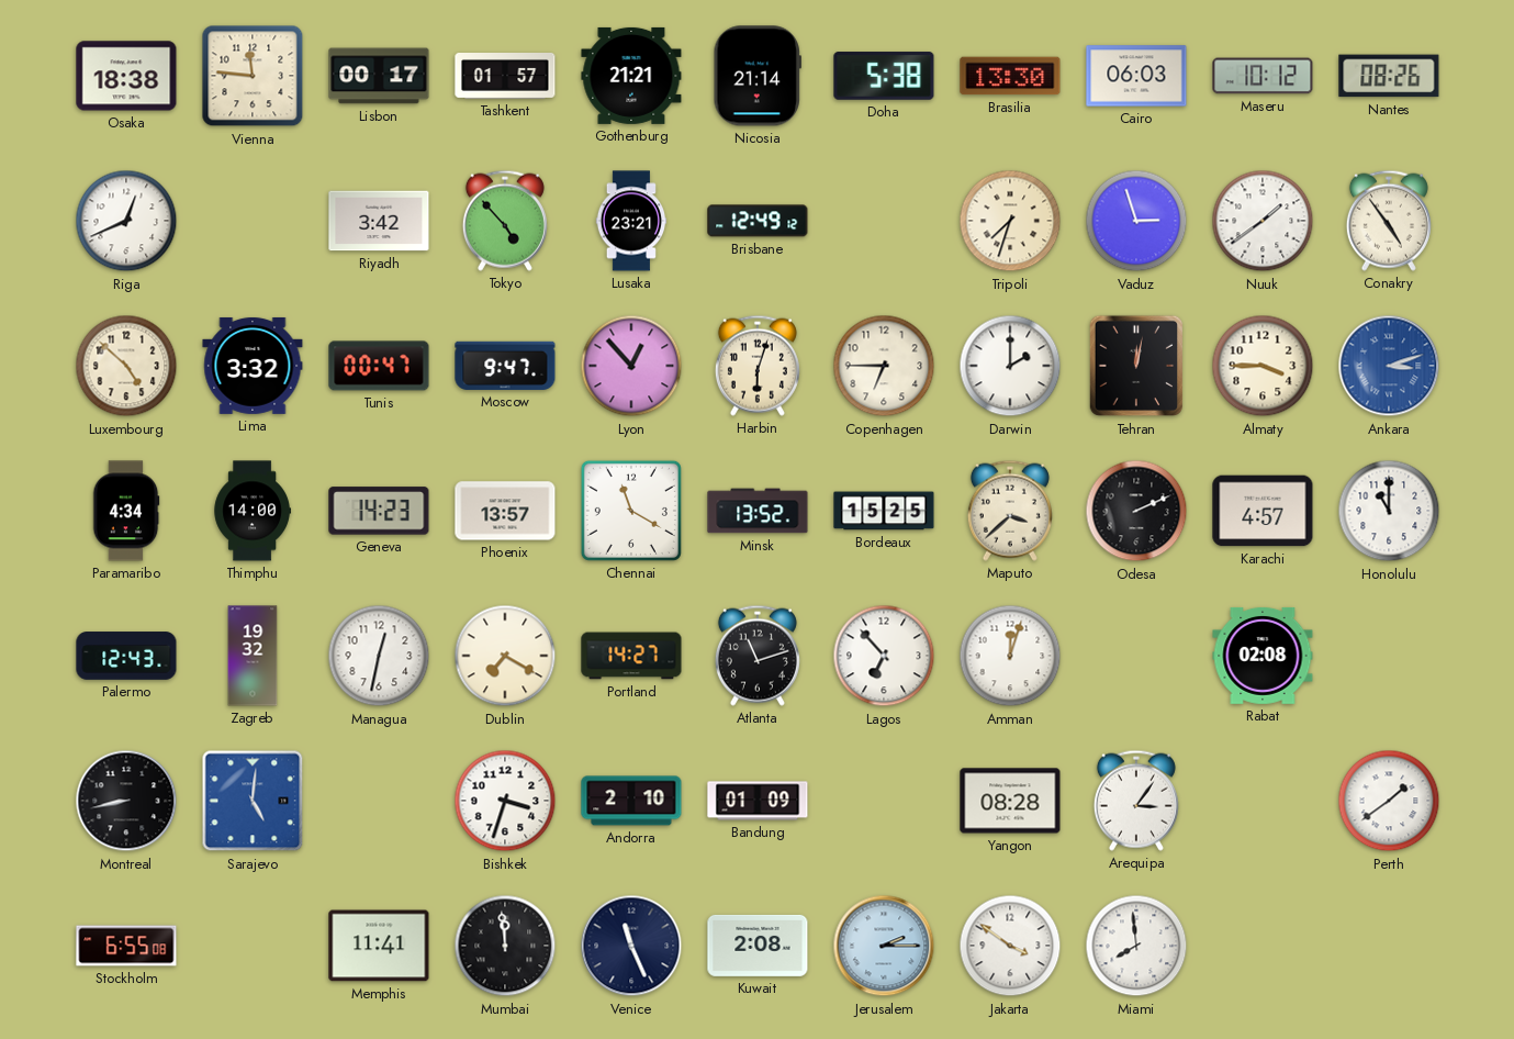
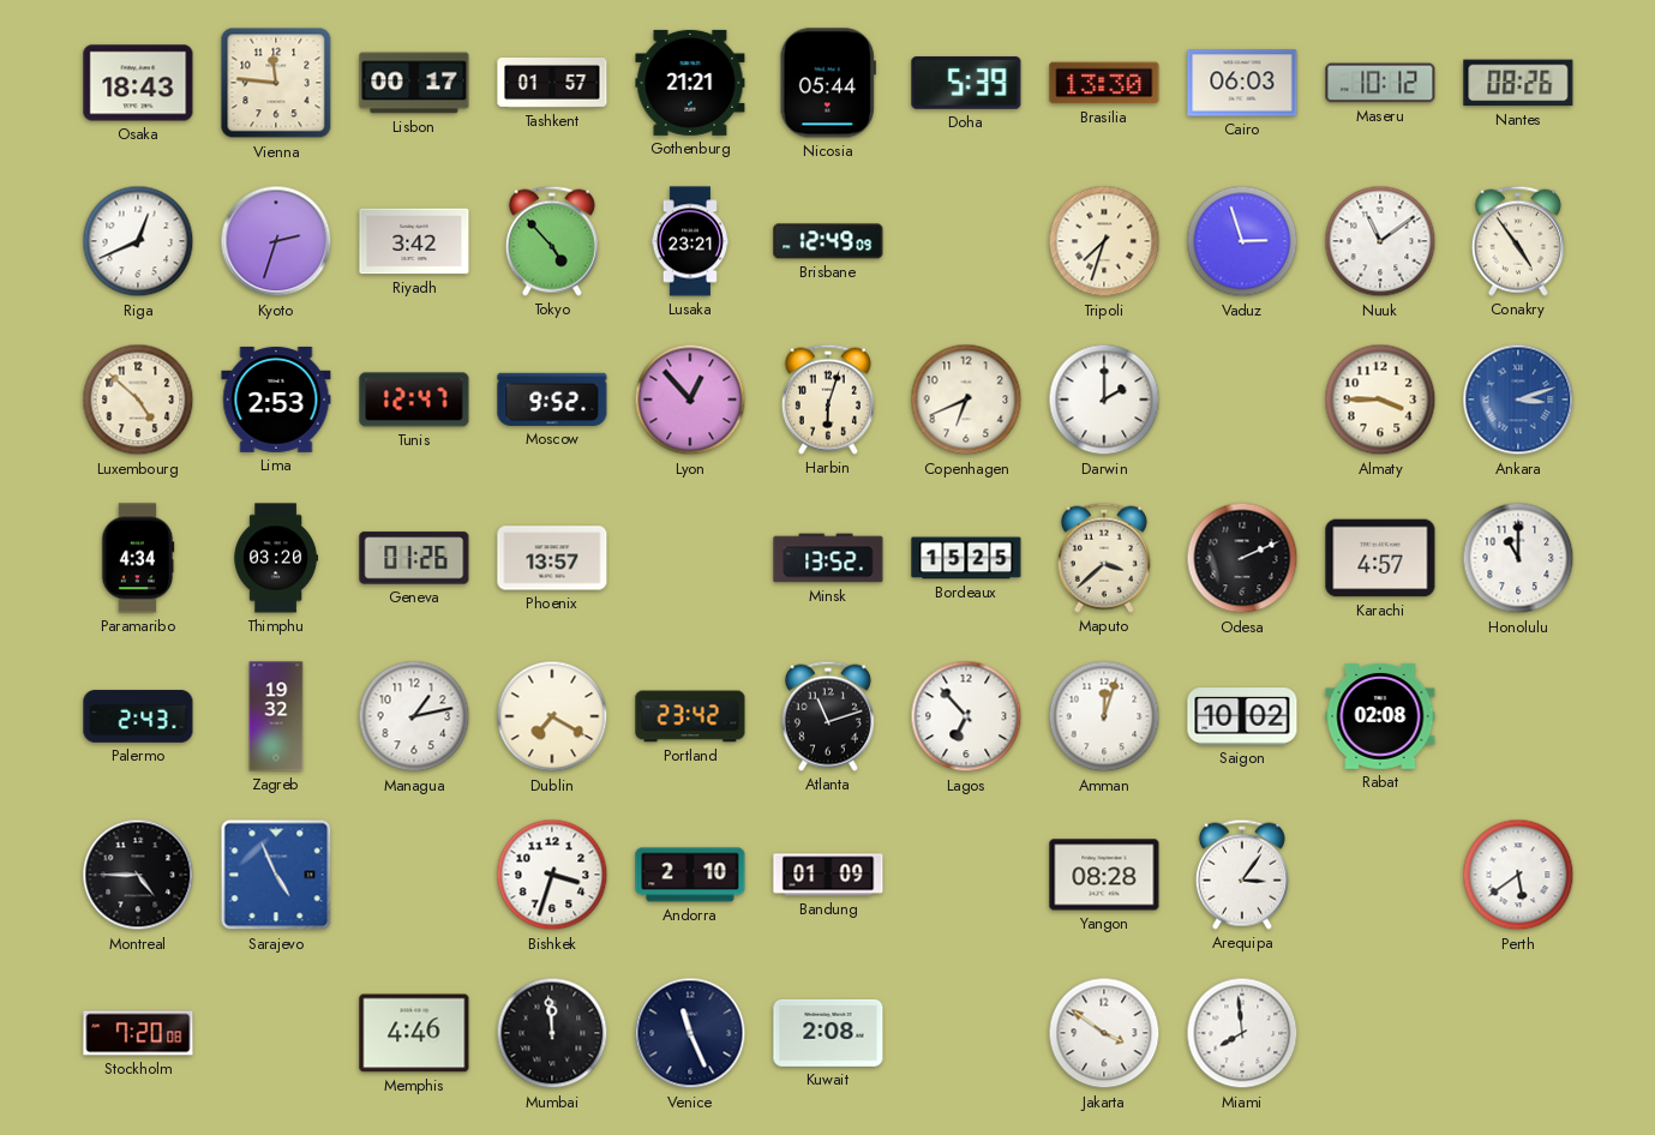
Osaka: 18:38 -> 18:43 (138, 83)
Nicosia: 21:14 -> 05:44 (827, 83)
Doha: 5:38 -> 5:39 (966, 83)
Kyoto: none -> 2:33 (276, 241)
Brisbane: 12:49:12 -> 12:49:09 (828, 241)
Nuuk: 1:39 -> 11:09 (1380, 241)
Lima: 3:32 -> 2:53 (276, 400)
Tunis: 00:47 -> 12:47 (414, 400)
Moscow: 9:47 -> 9:52 (552, 400)
Copenhagen: 6:45 -> 6:41 (966, 400)
Tehran: 12:02 -> none (1136, 366)
Thimphu: 14:00 -> 03:20 (275, 558)
Geneva: 14:23 -> 01:26 (414, 558)
Chennai: 11:20 -> none (631, 511)
Palermo: 12:43 -> 2:43 (138, 716)
Managua: 12:32 -> 1:13 (414, 716)
Portland: 14:27 -> 23:42 (690, 716)
Saigon: none -> 10:02 (1242, 716)
Montreal: 8:43 -> 4:45 (138, 875)
Sarajevo: 5:01 -> 4:56 (276, 875)
Perth: 1:39 -> 5:39 (1518, 875)
Stockholm: 6:55 -> 7:20 (138, 1033)
Memphis: 11:41 -> 4:46 (414, 1033)
Jerusalem: 2:15 -> none (884, 946)
